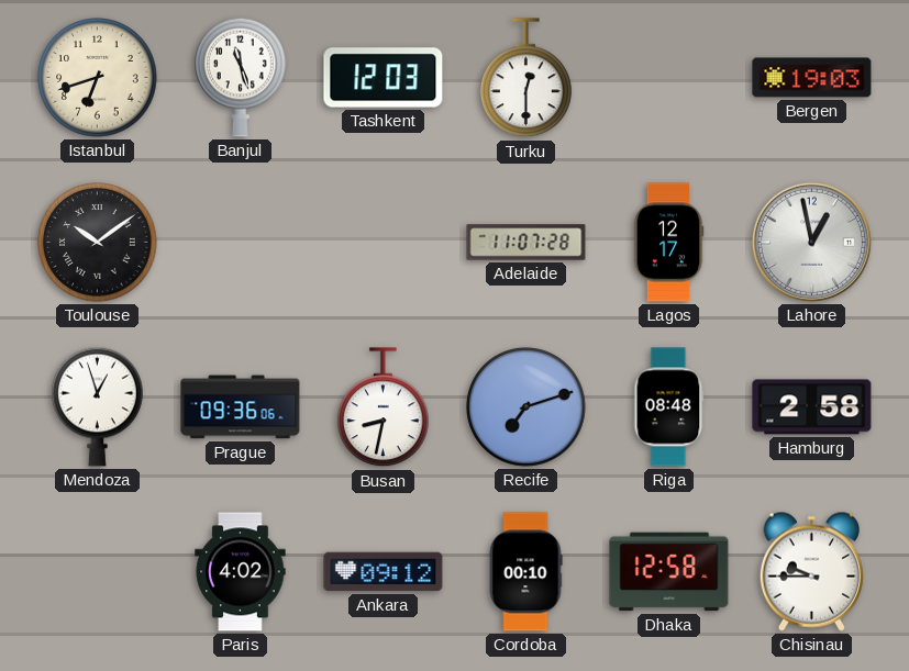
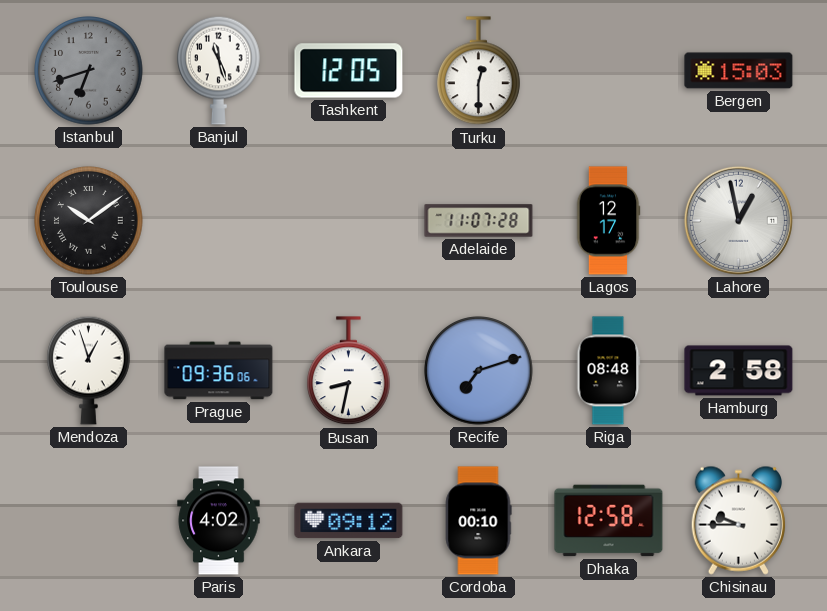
Istanbul dial: cream -> grey (89, 71)
Tashkent: 12:03 -> 12:05 (349, 71)
Bergen: 19:03 -> 15:03 (739, 71)
